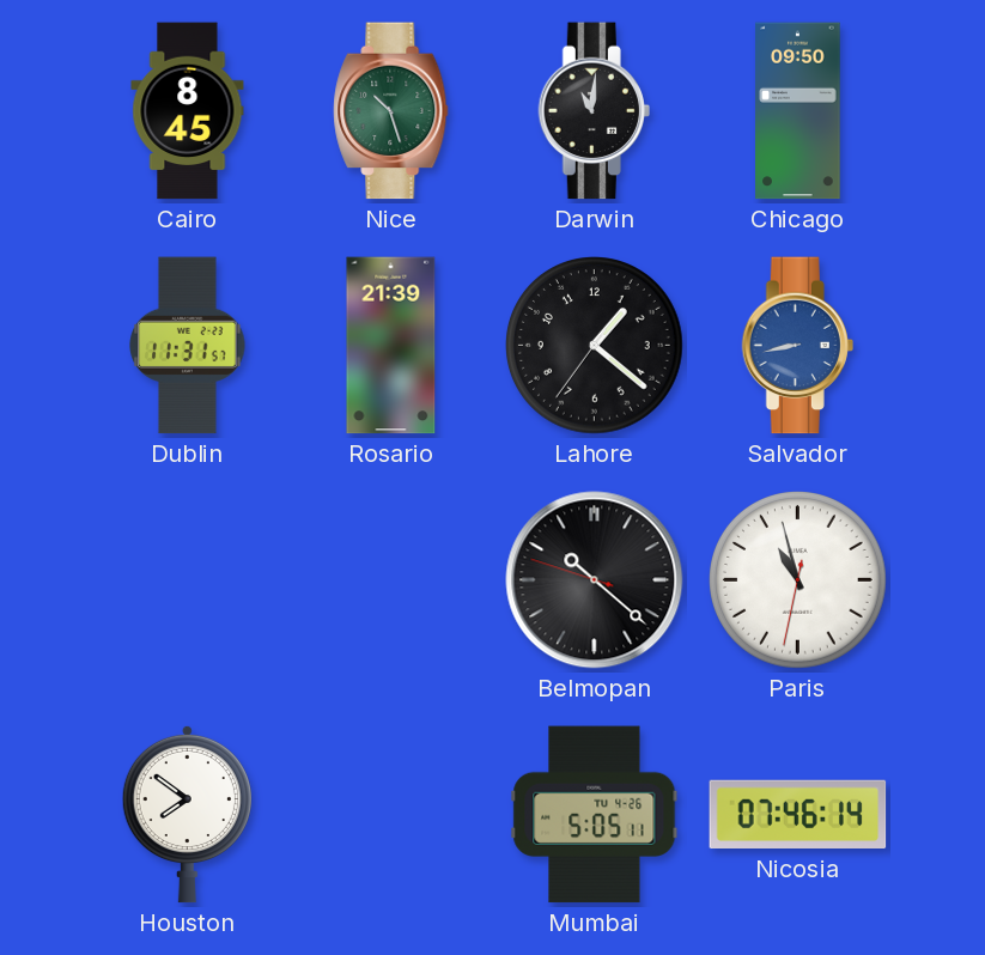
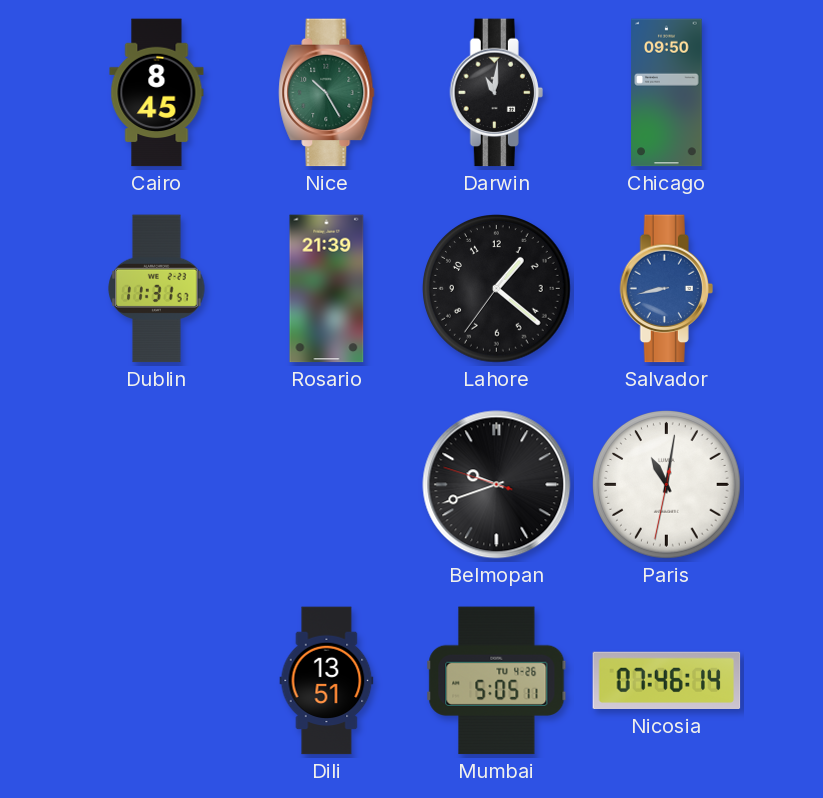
Nice: 10:27 -> 10:25 (327, 93)
Belmopan: 10:21 -> 9:41 (497, 485)
Paris: 10:57 -> 11:01 (667, 485)
Houston: 7:51 -> none (187, 814)
Dili: none -> 13:51 (327, 681)
